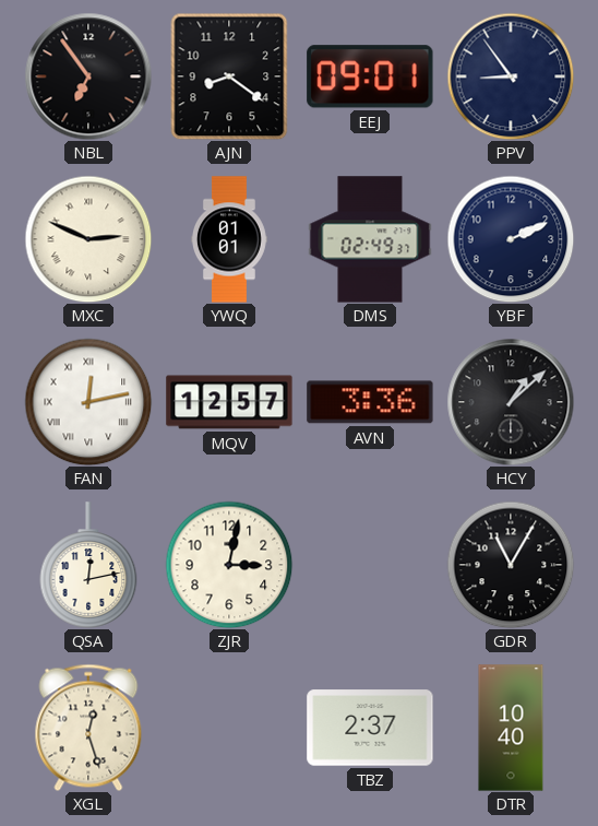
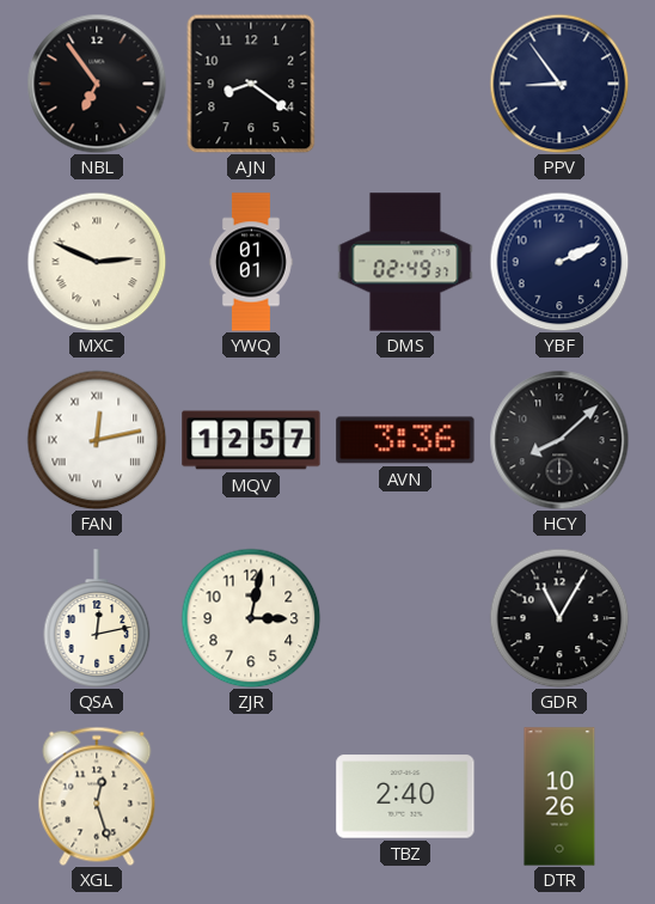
EEJ: 09:01 -> none (370, 76)
HCY: 1:08 -> 8:08 (559, 440)
TBZ: 2:37 -> 2:40 (405, 796)
DTR: 10:40 -> 10:26 (559, 796)
